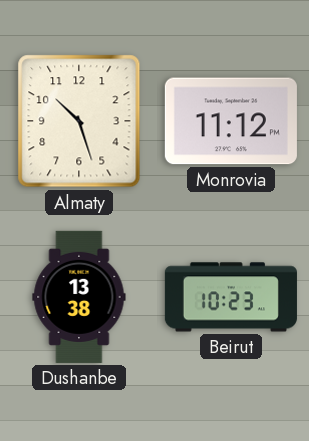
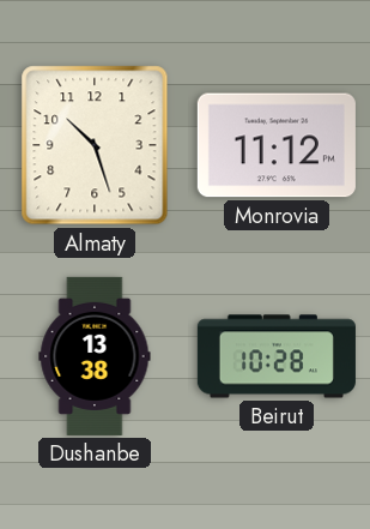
Beirut: 10:23 -> 10:28 (277, 356)
